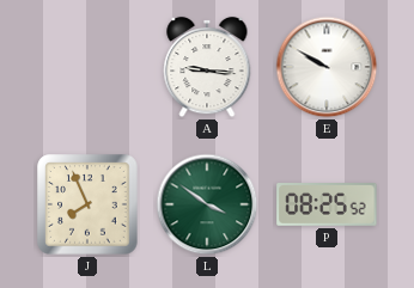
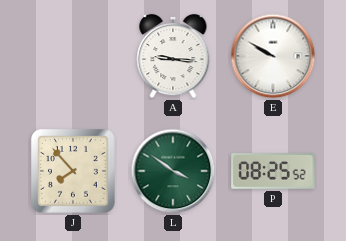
J: 7:56 -> 7:53 (73, 171)
